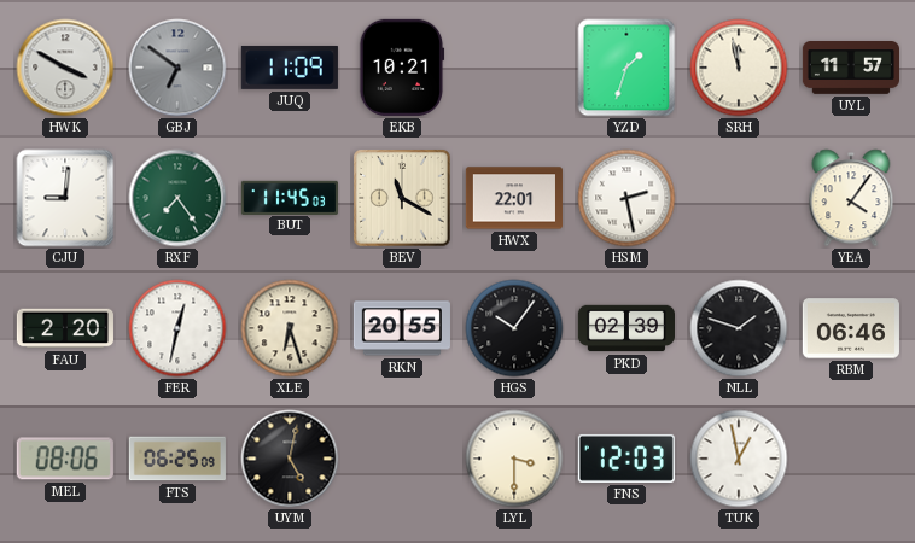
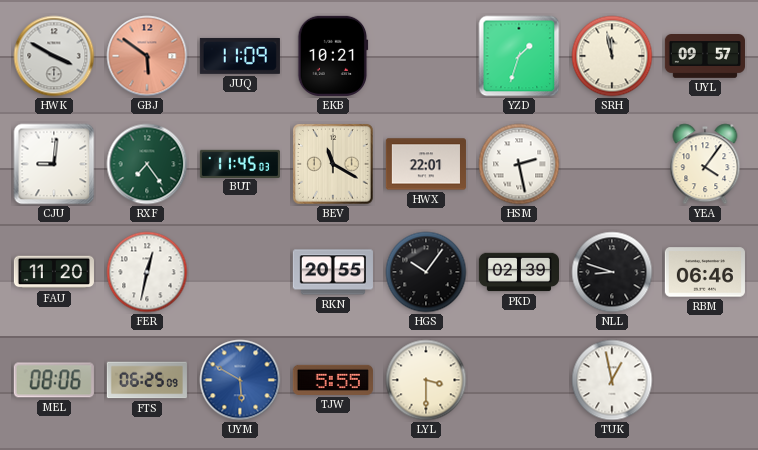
GBJ: 6:51 -> 5:51 (147, 56)
GBJ dial: grey -> salmon (147, 56)
UYL: 11:57 -> 09:57 (704, 57)
FAU: 2:20 -> 11:20 (53, 272)
XLE: 6:27 -> none (290, 328)
NLL: 1:48 -> 8:48 (612, 272)
UYM: 5:02 -> 5:50 (240, 380)
UYM dial: black -> blue (240, 380)
TJW: none -> 5:55 (333, 380)
FNS: 12:03 -> none (626, 459)
